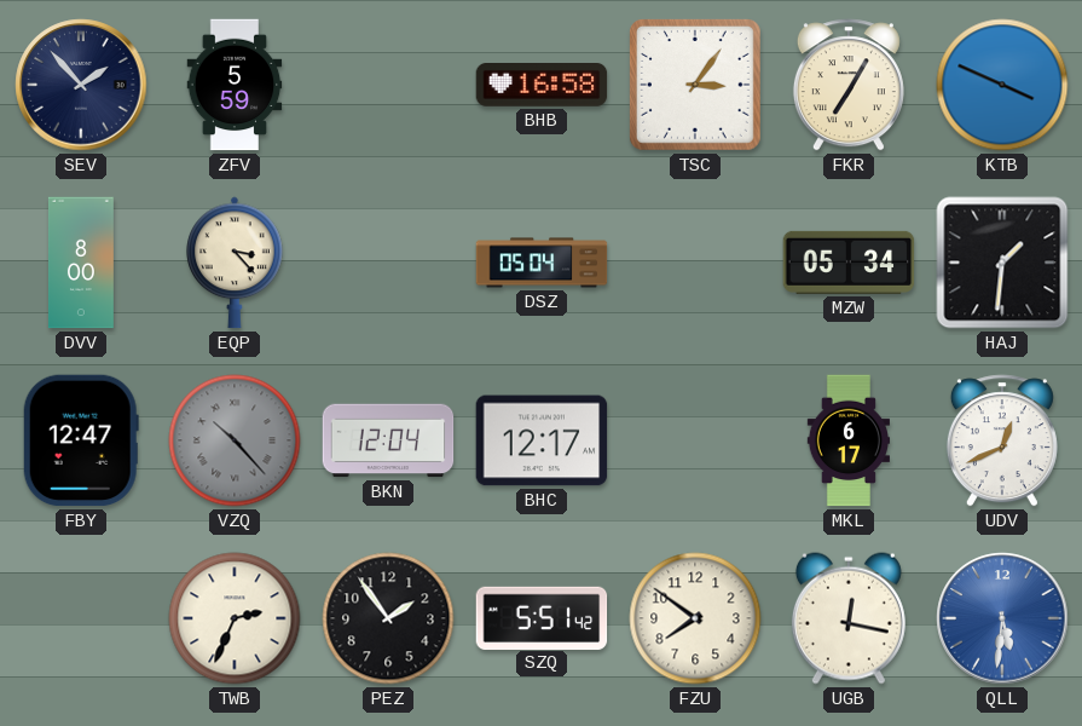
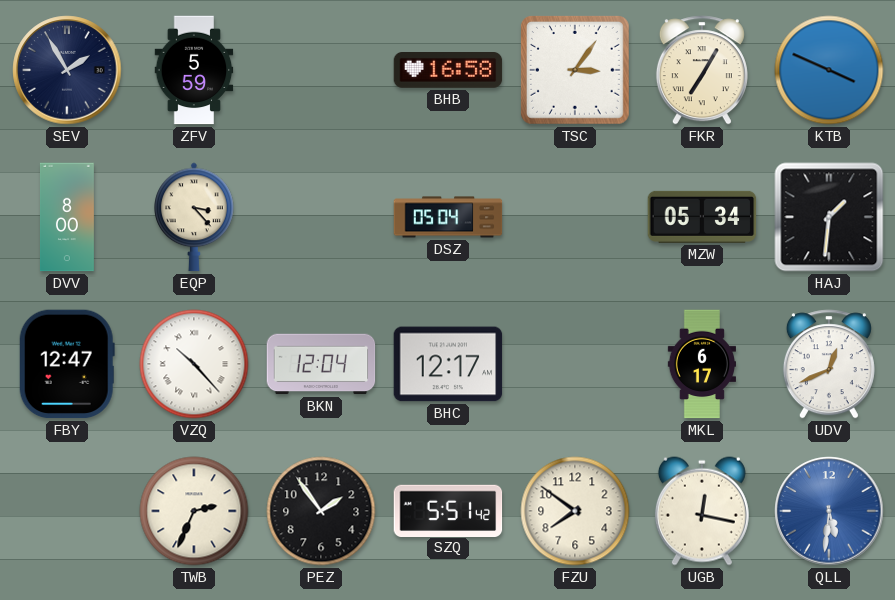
SEV: 1:53 -> 1:55 (67, 70)
VZQ dial: grey -> white (194, 364)
